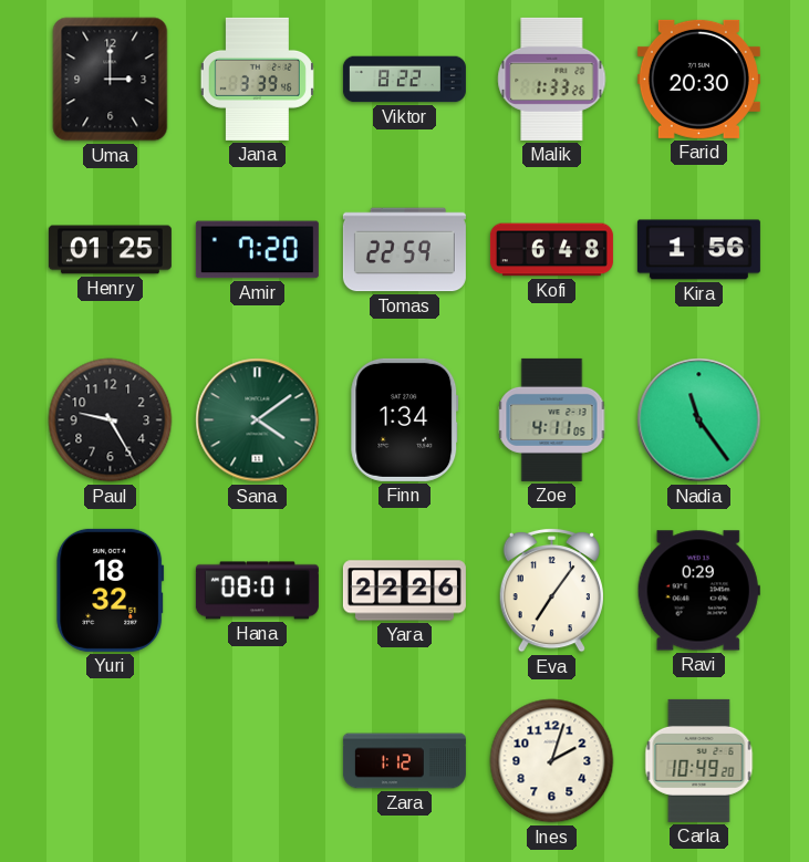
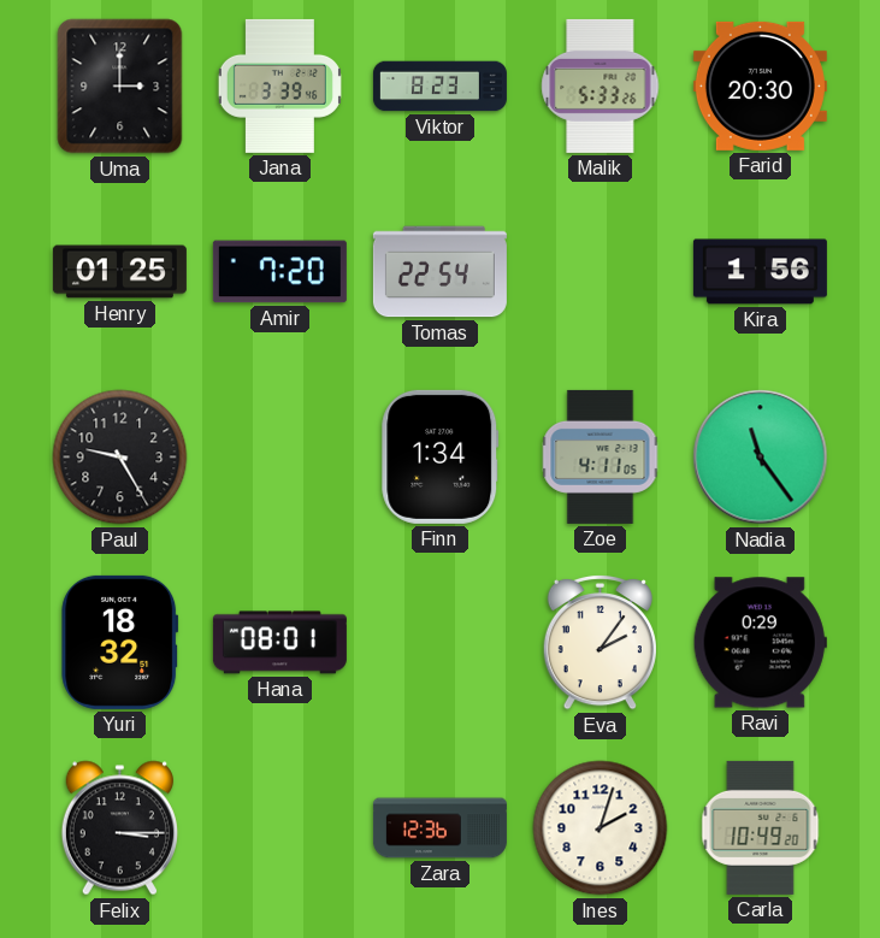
Viktor: 8:22 -> 8:23 (439, 87)
Malik: 1:33 -> 5:33 (601, 85)
Tomas: 22:59 -> 22:54 (439, 272)
Kofi: 6:48 -> none (551, 250)
Sana: 4:09 -> none (258, 420)
Yara: 22:26 -> none (404, 591)
Eva: 7:06 -> 2:06 (600, 642)
Felix: none -> 3:15 (119, 828)
Zara: 1:12 -> 12:36 (439, 828)
